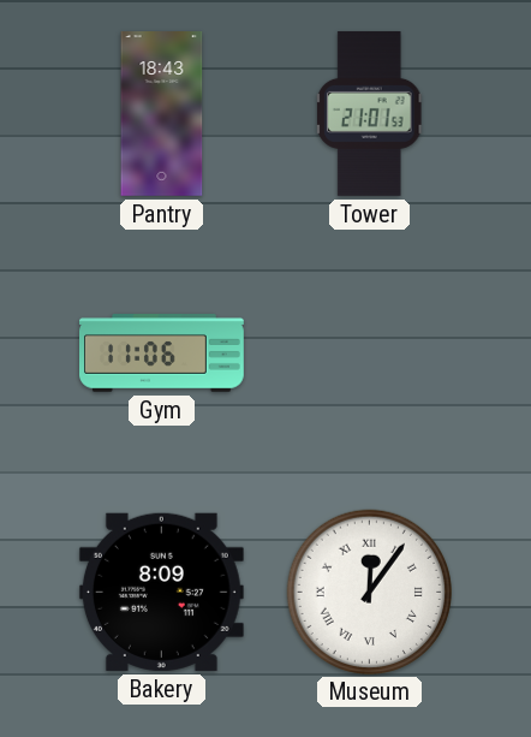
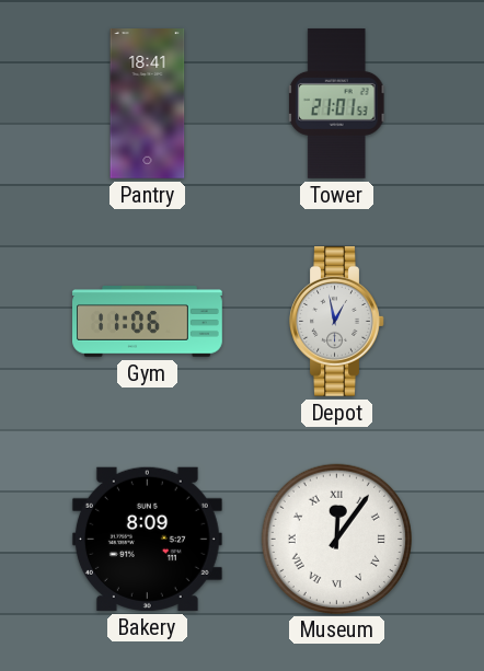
Pantry: 18:43 -> 18:41 (148, 104)
Depot: none -> 12:58 (337, 321)
